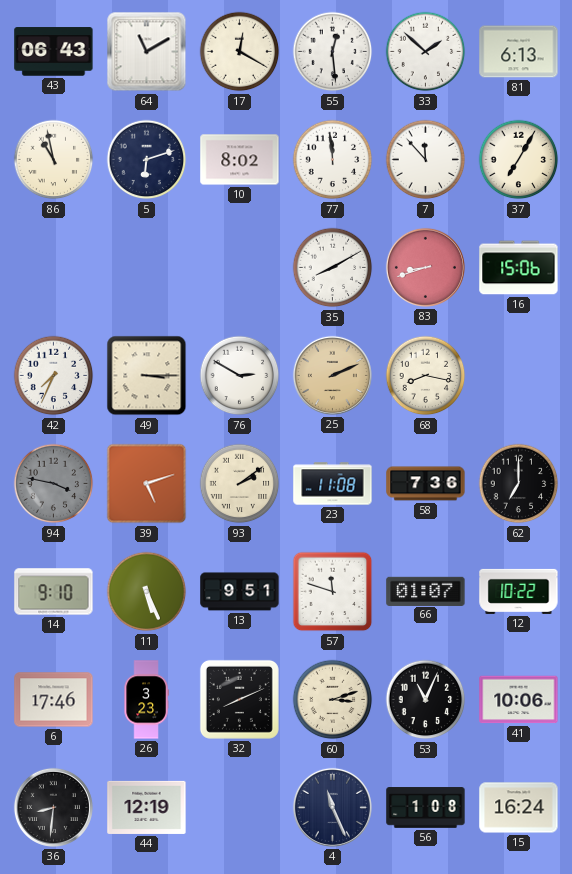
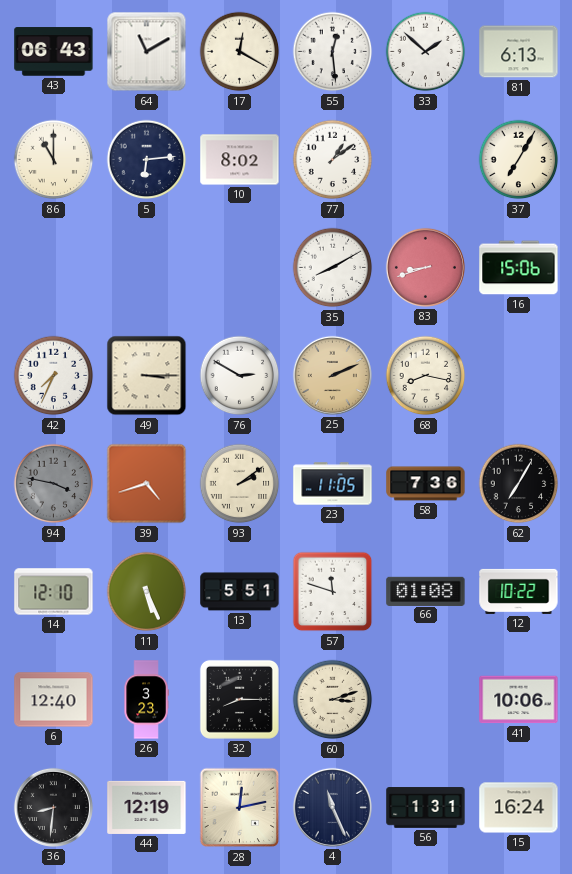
86: 10:58 -> 11:00 (54, 160)
5: 6:12 -> 6:14 (147, 160)
77: 11:59 -> 1:09 (333, 160)
7: 11:53 -> none (426, 160)
39: 5:12 -> 4:42 (147, 484)
23: 11:08 -> 11:05 (333, 484)
62: 7:00 -> 7:05 (519, 484)
14: 9:10 -> 12:10 (54, 592)
13: 9:51 -> 5:51 (240, 592)
66: 01:07 -> 01:08 (426, 591)
6: 17:46 -> 12:40 (54, 700)
32: 8:11 -> 8:15 (239, 699)
53: 11:04 -> none (426, 700)
28: none -> 12:13 (240, 808)
56: 1:08 -> 1:31 (426, 808)
